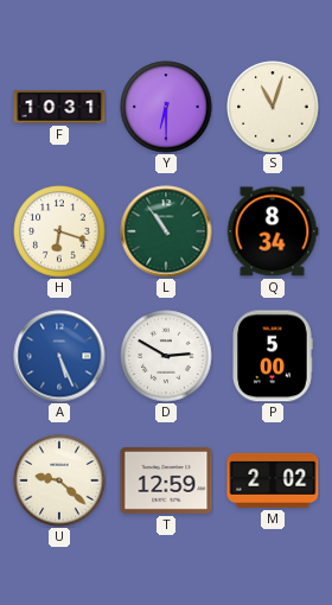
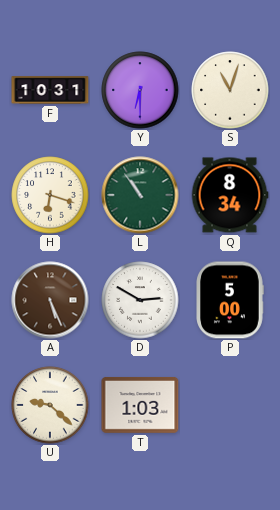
A dial: blue -> brown (50, 300)
T: 12:59 -> 1:03 (140, 405)
M: 2:02 -> none (273, 480)
